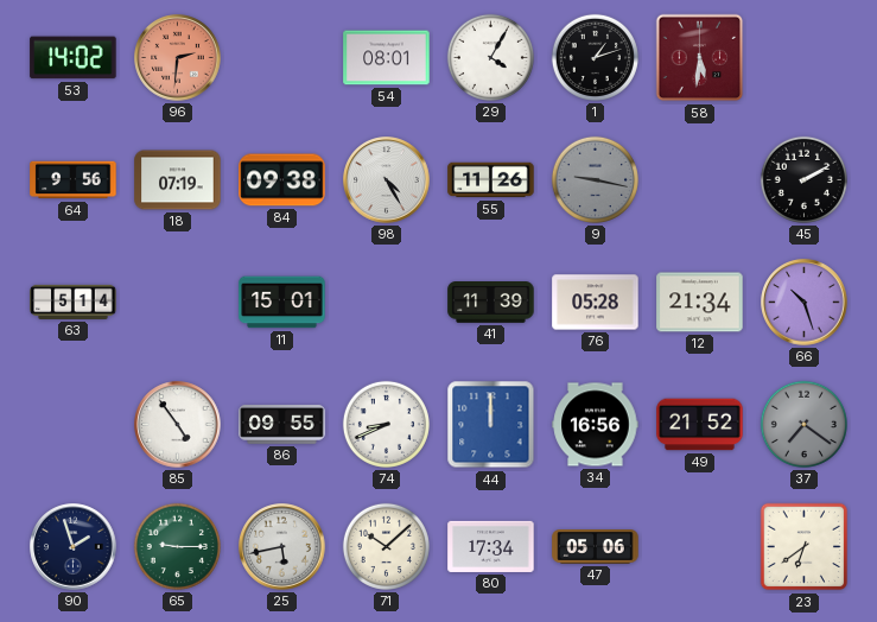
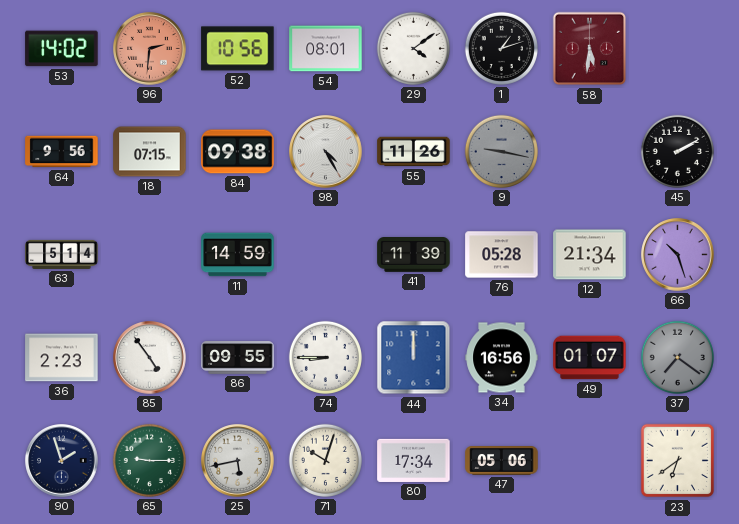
52: none -> 10:56 (238, 49)
29: 4:05 -> 4:09 (413, 48)
18: 07:19 -> 07:15 (150, 152)
11: 15:01 -> 14:59 (238, 255)
36: none -> 2:23 (62, 358)
74: 8:41 -> 8:45 (325, 357)
49: 21:52 -> 01:07 (590, 358)
71: 10:08 -> 10:03 (325, 460)
